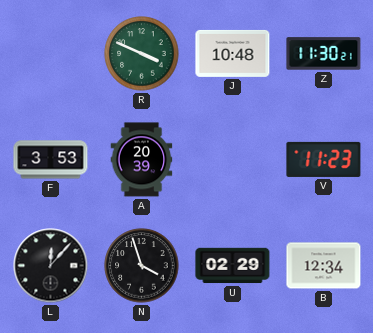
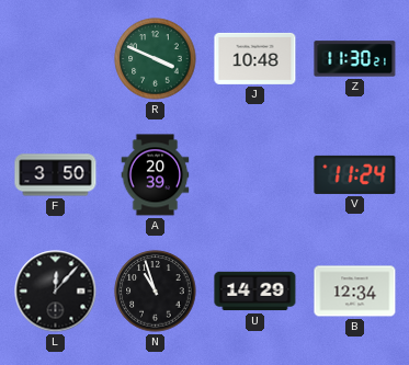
F: 3:53 -> 3:50 (56, 175)
V: 11:23 -> 11:24 (355, 174)
N: 3:57 -> 10:57 (156, 292)
U: 02:29 -> 14:29 (255, 292)
